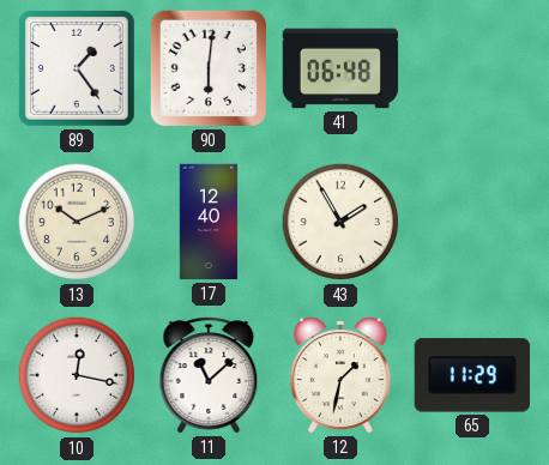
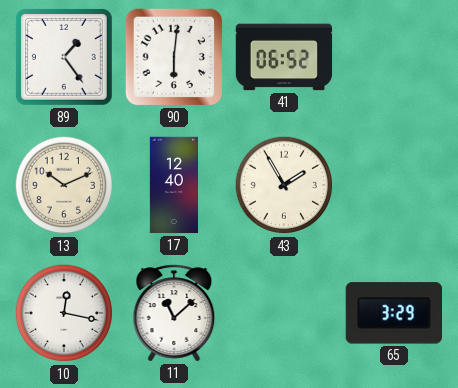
41: 06:48 -> 06:52 (284, 57)
12: 1:32 -> none (340, 375)
65: 11:29 -> 3:29 (393, 313)
